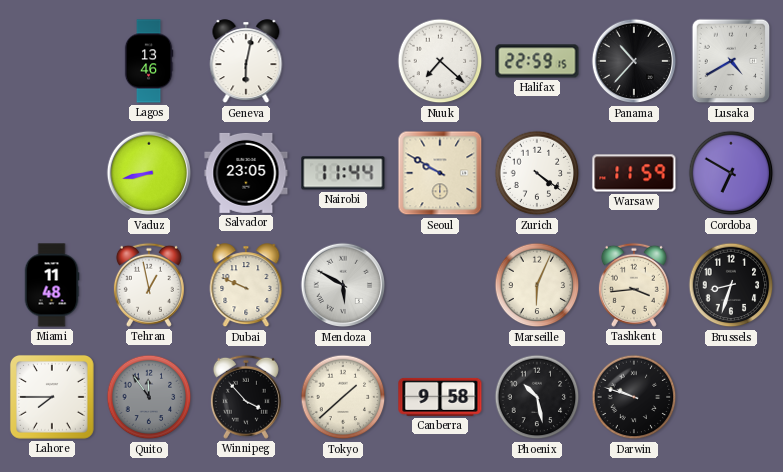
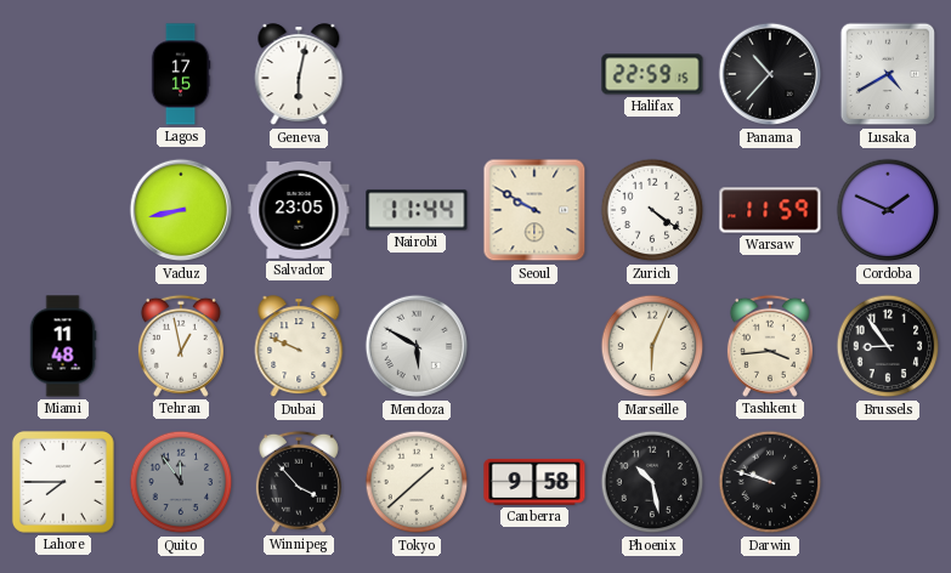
Lagos: 13:46 -> 17:15 (181, 74)
Nuuk: 7:22 -> none (440, 61)
Cordoba: 6:50 -> 1:49 (888, 210)
Brussels: 8:33 -> 8:54 (888, 346)
